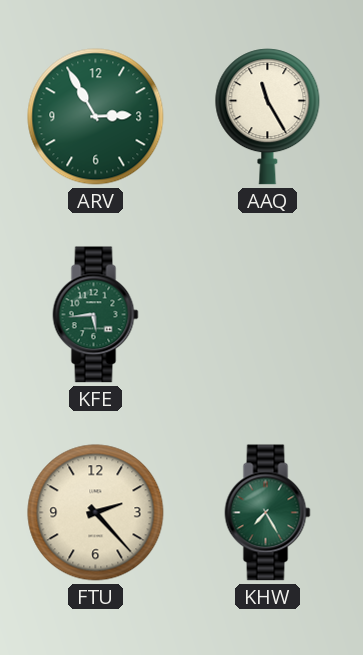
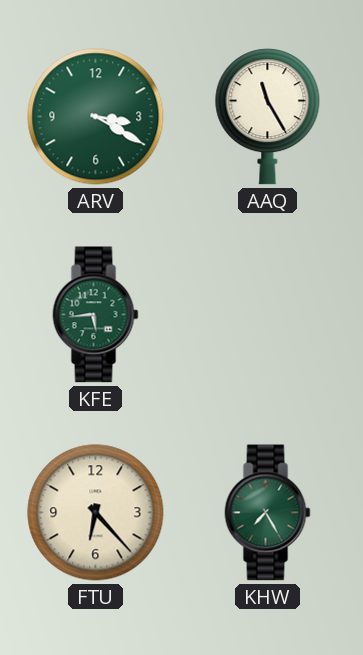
ARV: 2:55 -> 3:20 (96, 117)
FTU: 2:23 -> 6:23 (96, 513)
